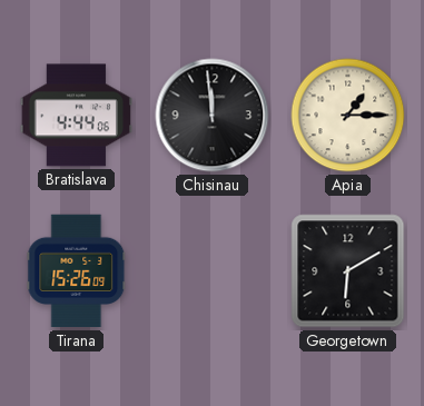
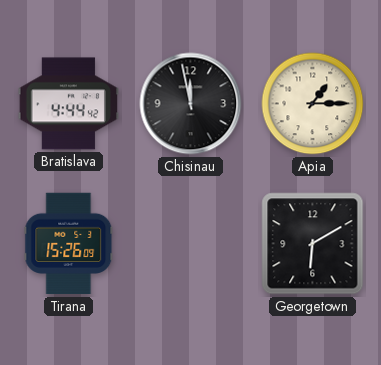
Bratislava: 4:44:06 -> 4:44:42 (68, 104)
Chisinau: 11:59 -> 11:58 (191, 104)
